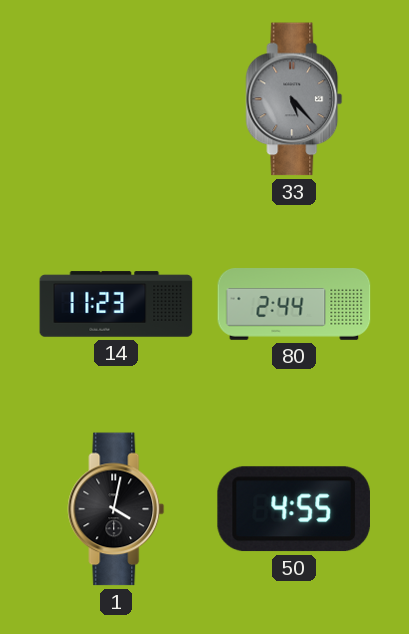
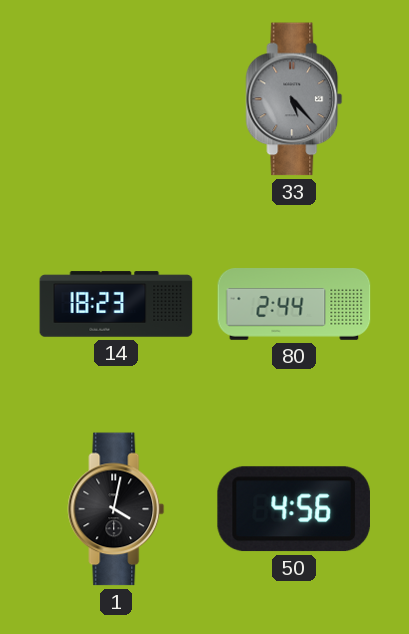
14: 11:23 -> 18:23 (116, 304)
50: 4:55 -> 4:56 (294, 509)
